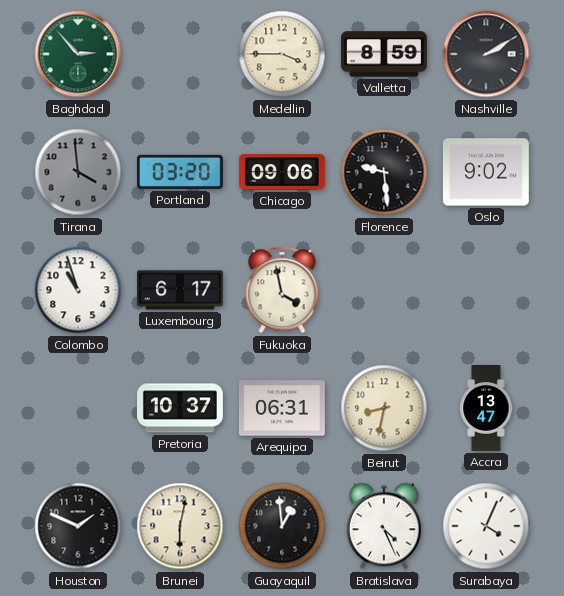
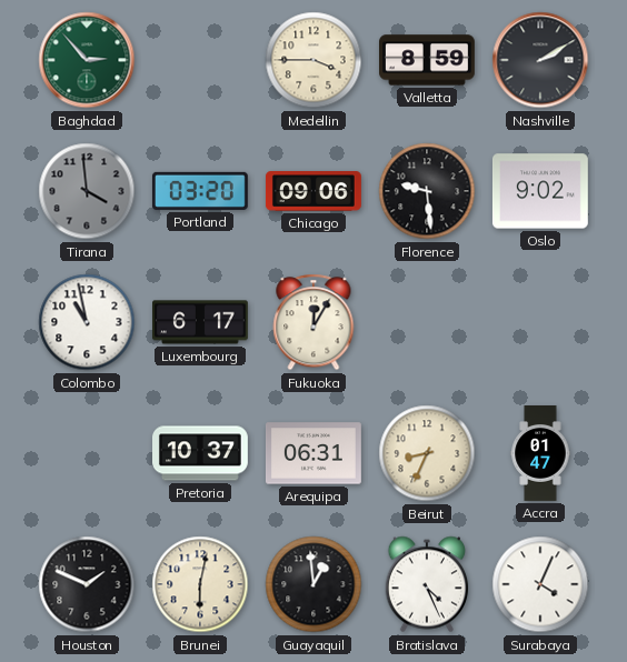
Colombo: 10:57 -> 10:58 (87, 322)
Fukuoka: 3:58 -> 12:05 (313, 322)
Beirut: 8:32 -> 8:34 (427, 453)
Accra: 13:47 -> 01:47 (540, 454)
